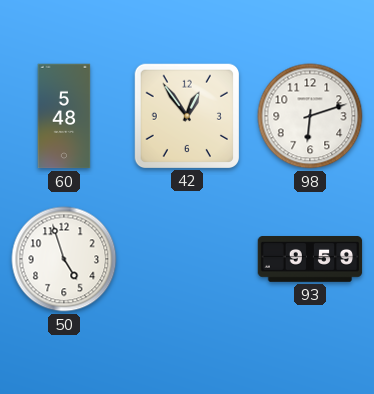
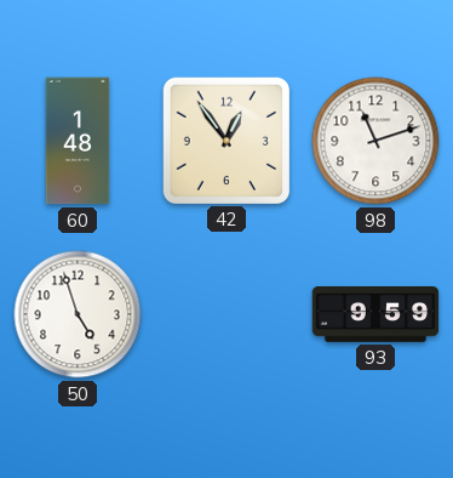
60: 5:48 -> 1:48 (78, 141)
98: 6:12 -> 11:12 (375, 141)
